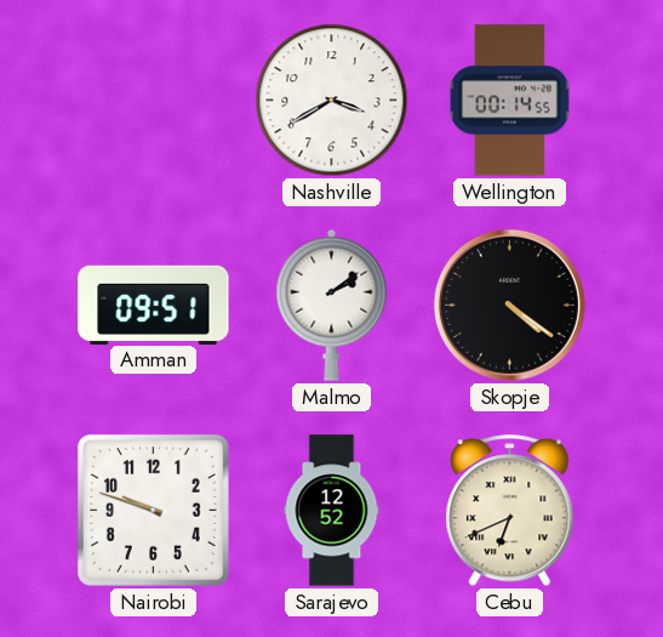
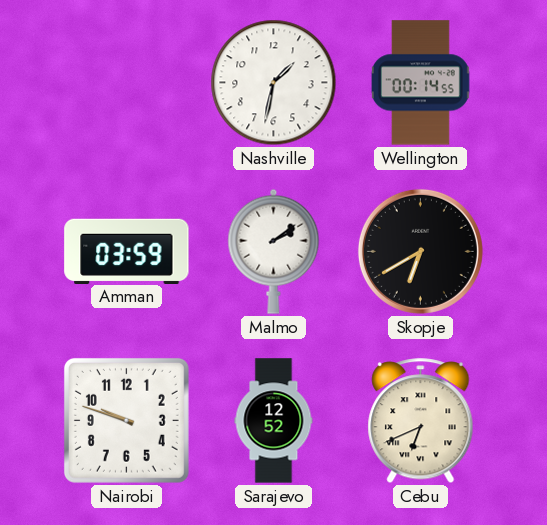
Nashville: 3:40 -> 1:32 (274, 83)
Amman: 09:51 -> 03:59 (127, 251)
Skopje: 4:21 -> 6:40 (420, 251)
